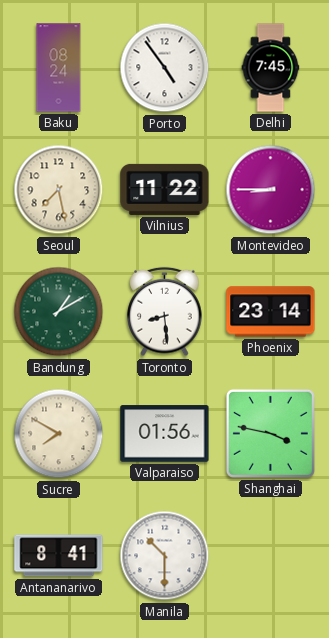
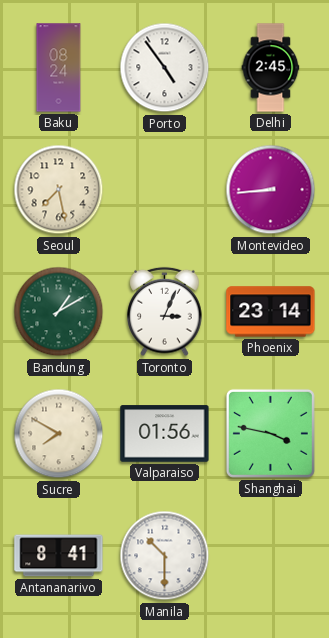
Delhi: 7:45 -> 2:45 (271, 68)
Vilnius: 11:22 -> none (165, 189)
Montevideo: 8:45 -> 8:44 (271, 190)
Toronto: 8:29 -> 3:04 (165, 312)
